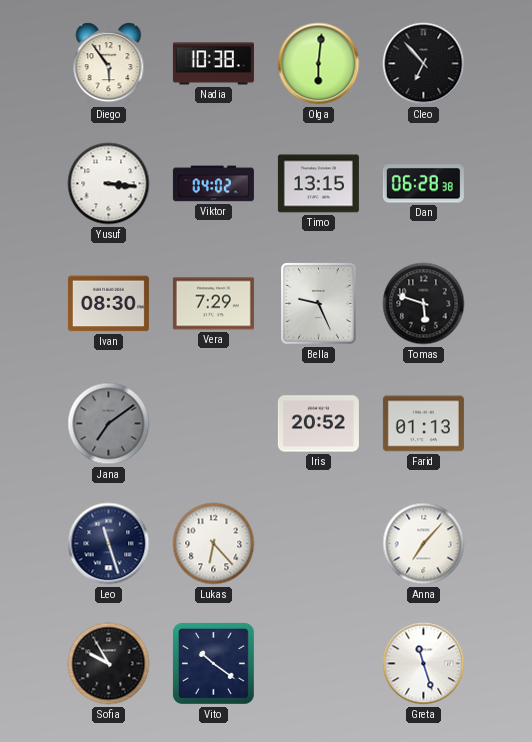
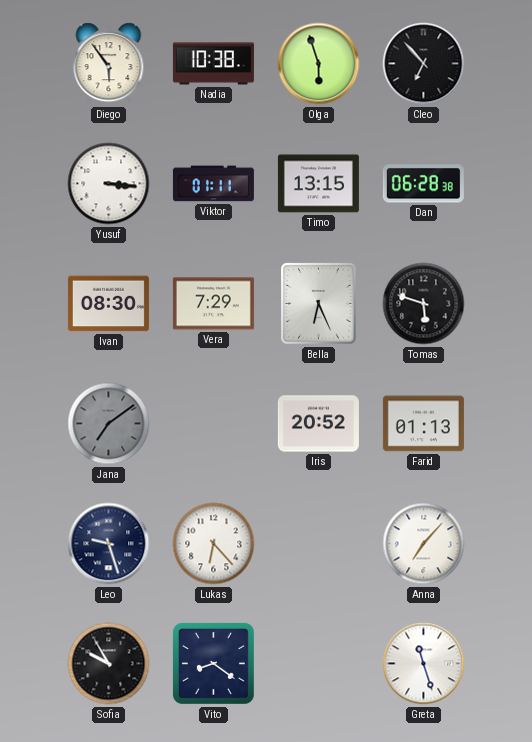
Olga: 6:01 -> 5:57 (319, 64)
Viktor: 04:02 -> 01:11 (213, 184)
Bella: 9:26 -> 6:26 (319, 304)
Leo: 11:27 -> 9:27 (109, 544)
Vito: 10:21 -> 8:21 (213, 663)
